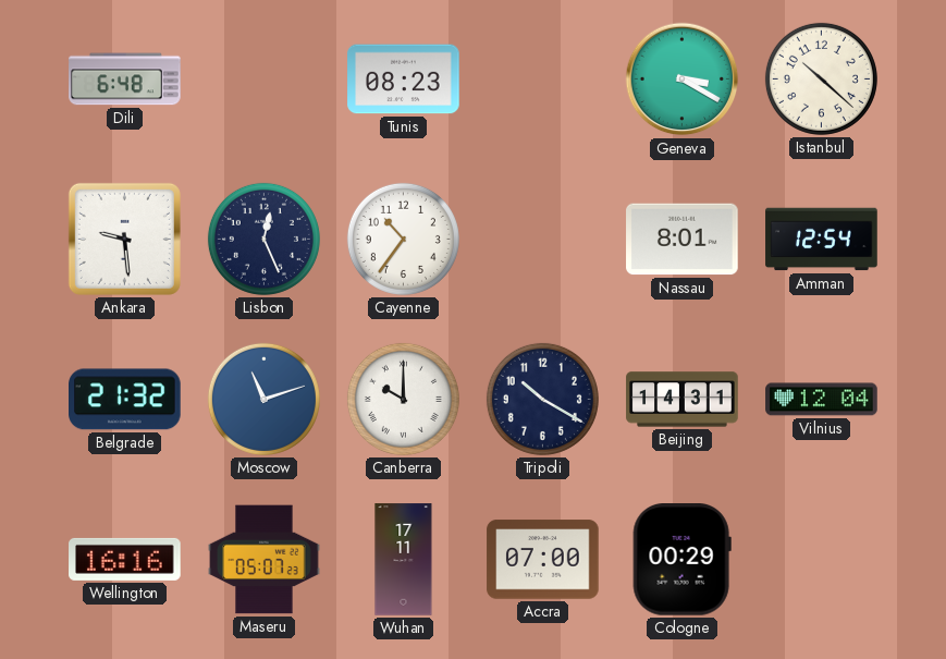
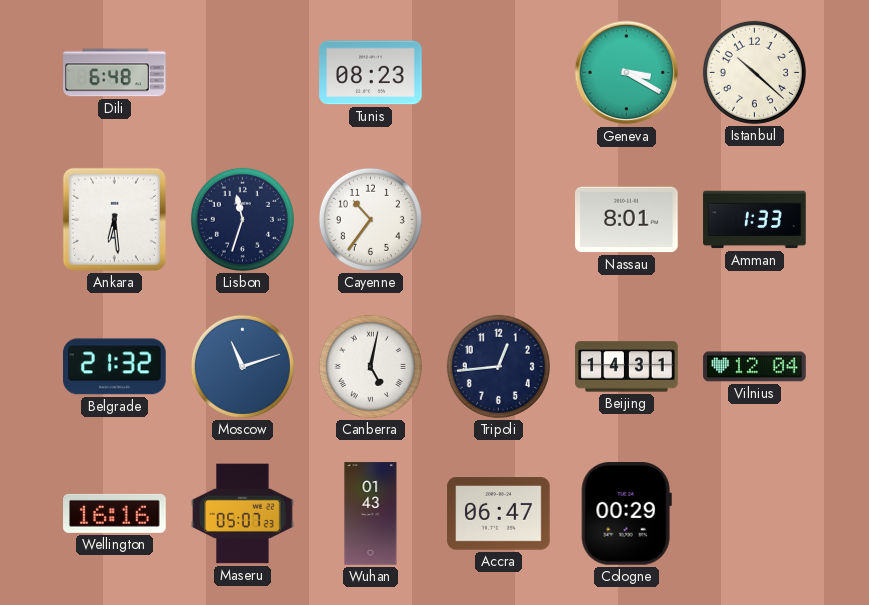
Ankara: 9:29 -> 6:29 (114, 219)
Lisbon: 12:26 -> 11:33 (242, 219)
Amman: 12:54 -> 1:33 (755, 220)
Canberra: 10:00 -> 5:02 (370, 366)
Tripoli: 10:20 -> 12:44 (498, 366)
Wuhan: 17:11 -> 01:43 (371, 514)
Accra: 07:00 -> 06:47 (499, 514)
